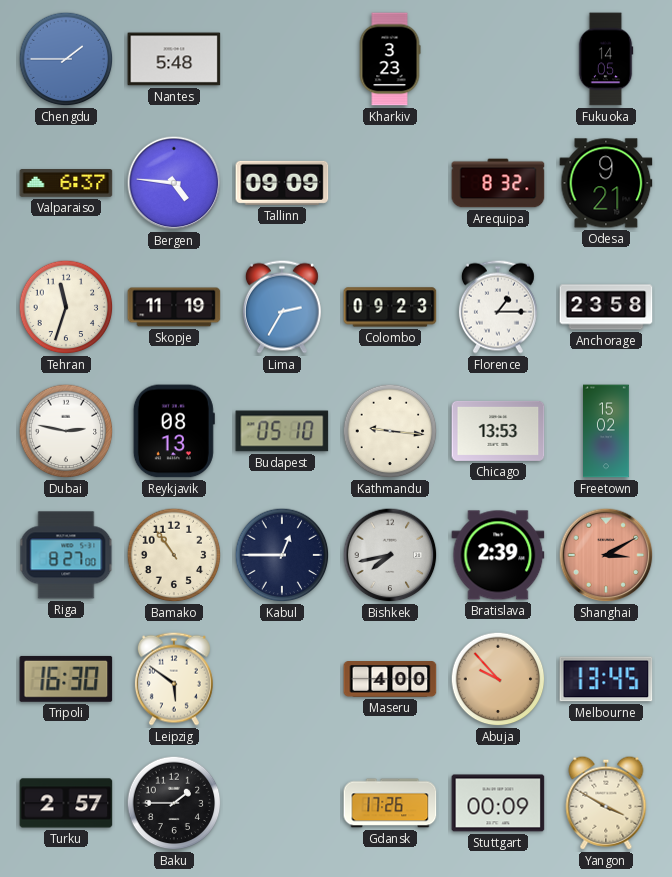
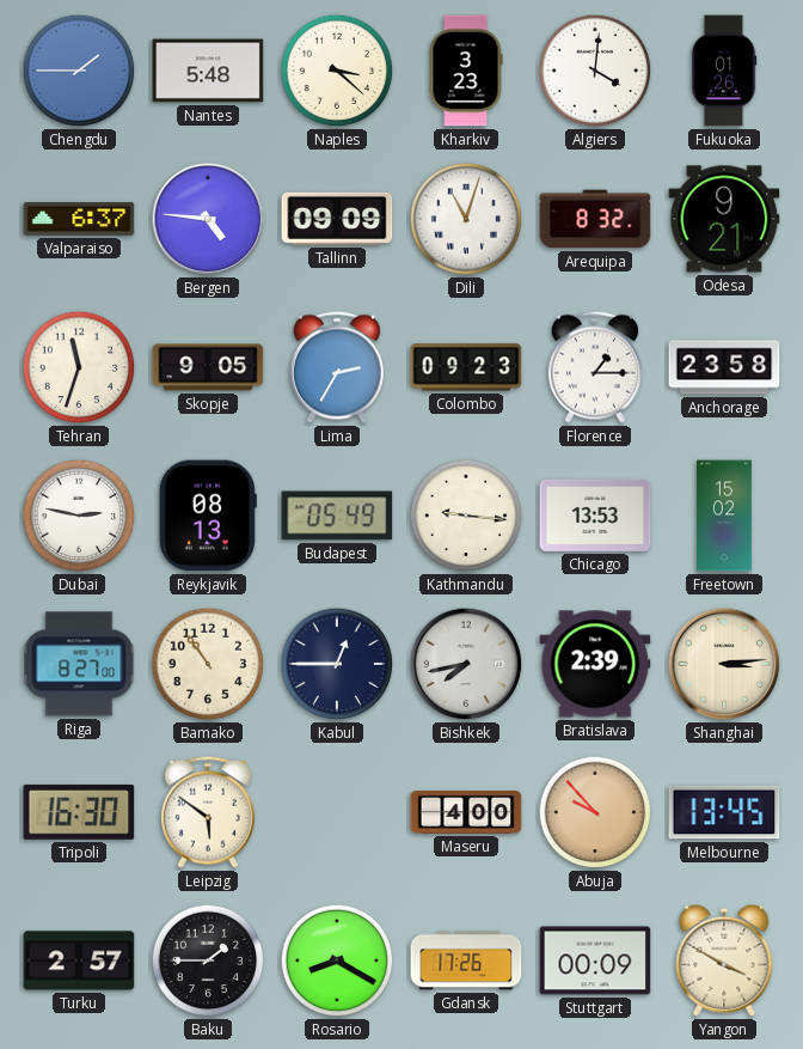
Naples: none -> 3:22 (337, 71)
Algiers: none -> 4:01 (595, 71)
Fukuoka: 14:05 -> 01:26 (724, 71)
Dili: none -> 11:03 (466, 219)
Skopje: 11:19 -> 9:05 (208, 367)
Budapest: 05:10 -> 05:49 (337, 516)
Shanghai: 3:10 -> 3:14 (724, 664)
Shanghai dial: salmon -> cream (724, 664)
Rosario: none -> 8:20 (337, 960)
